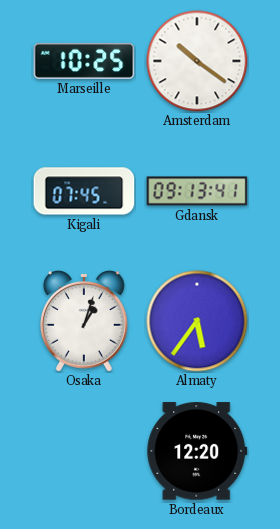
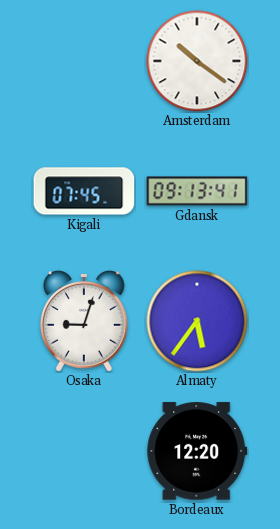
Marseille: 10:25 -> none (84, 61)
Osaka: 1:03 -> 9:03 (84, 322)
